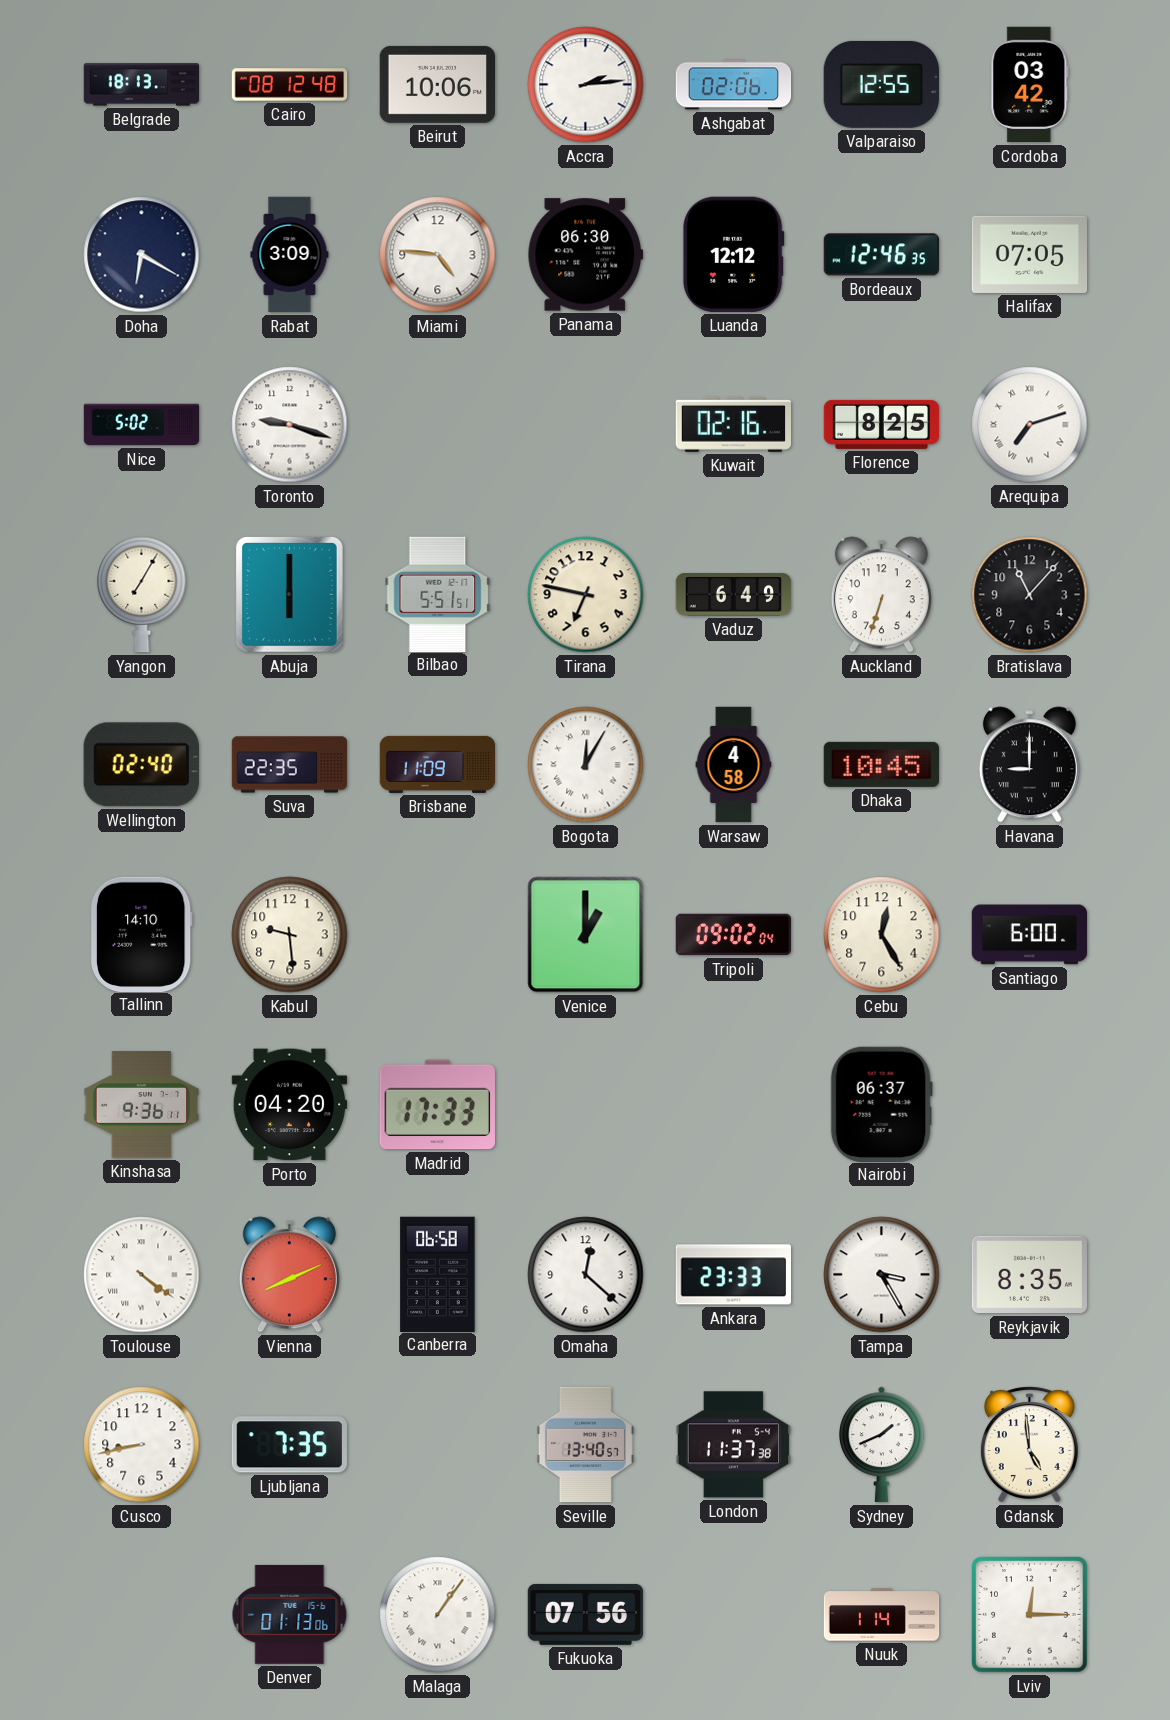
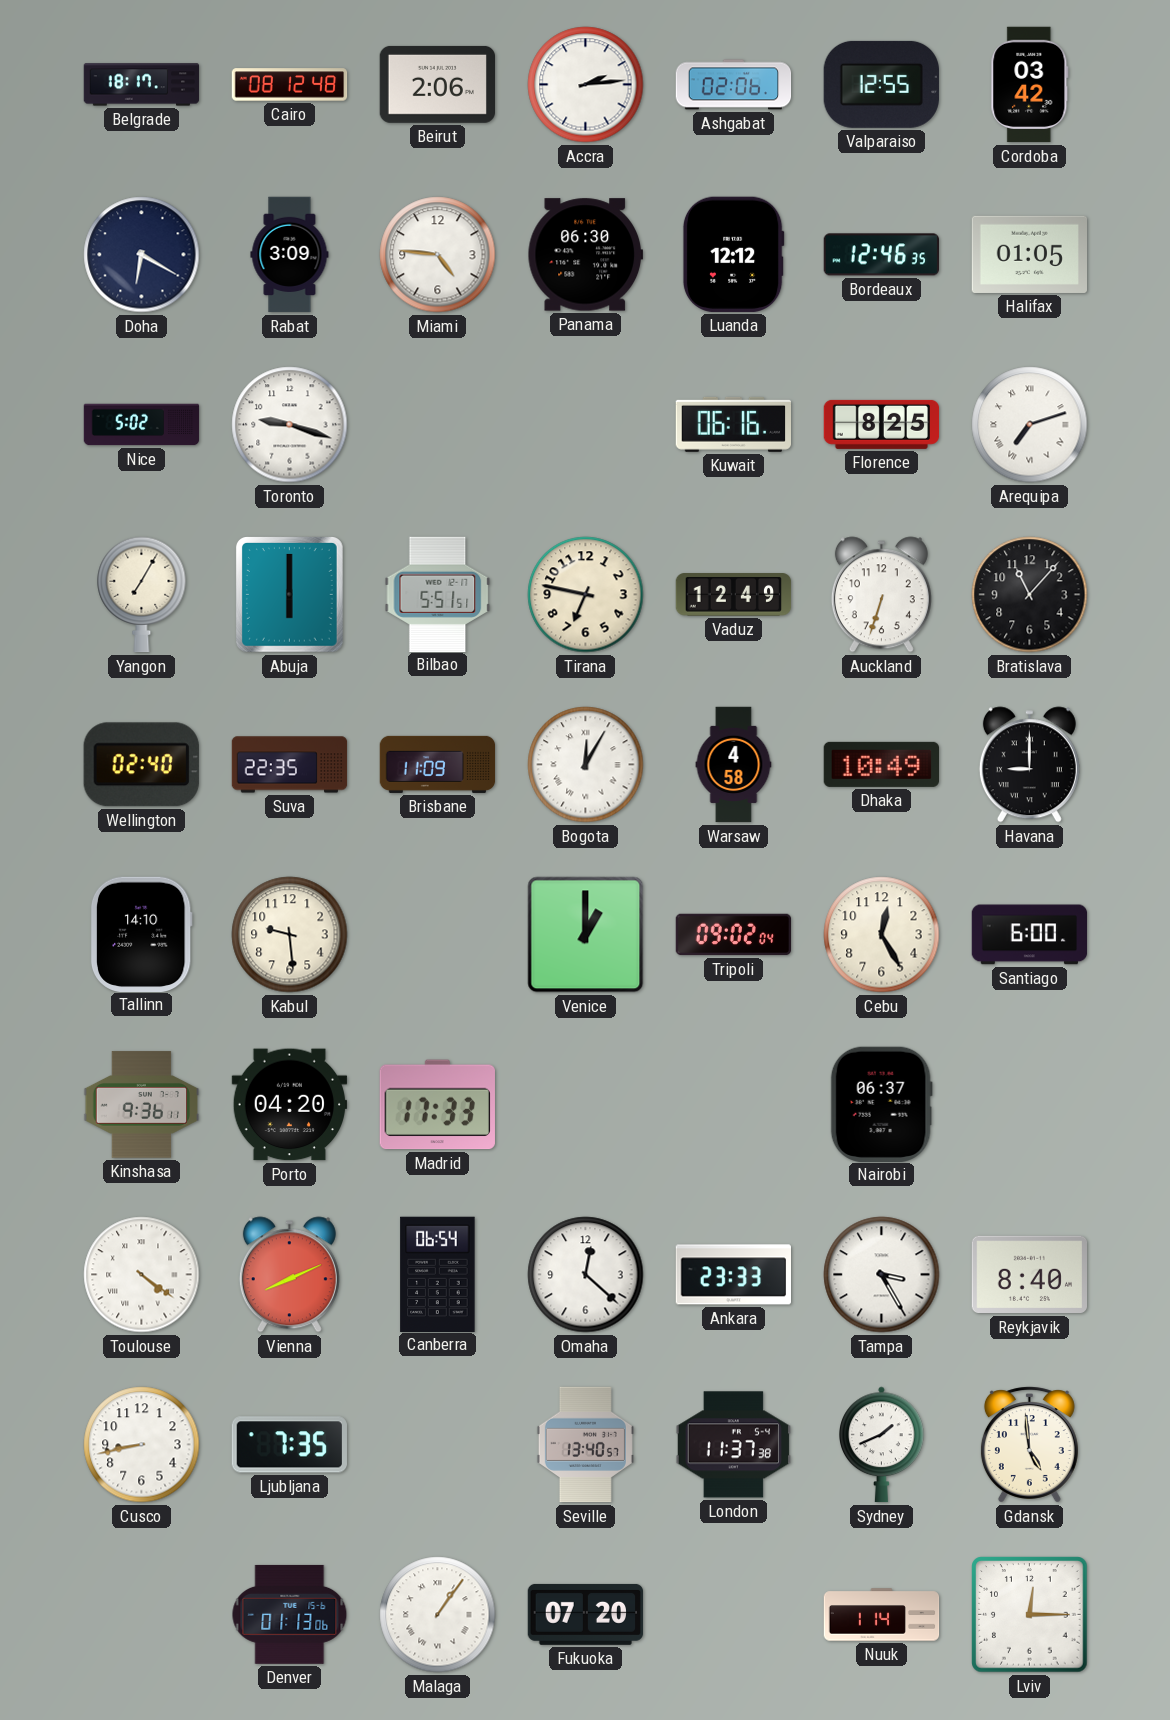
Belgrade: 18:13 -> 18:17 (142, 85)
Beirut: 10:06 -> 2:06 (437, 84)
Halifax: 07:05 -> 01:05 (1029, 254)
Kuwait: 02:16 -> 06:16 (733, 424)
Vaduz: 6:49 -> 12:49 (734, 595)
Dhaka: 10:45 -> 10:49 (881, 764)
Canberra: 06:58 -> 06:54 (438, 1274)
Reykjavik: 8:35 -> 8:40 (1029, 1275)
Fukuoka: 07:56 -> 07:20 (586, 1614)
